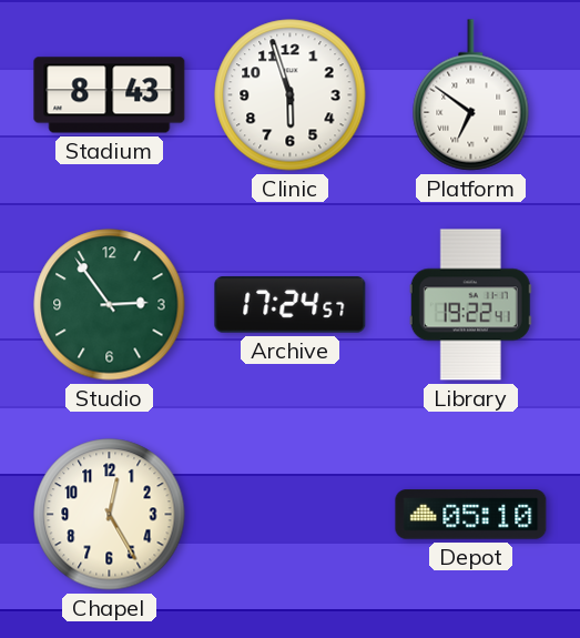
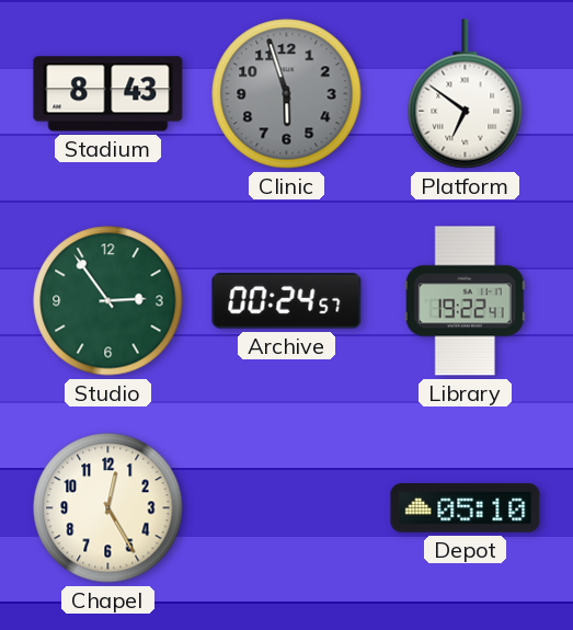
Clinic dial: white -> grey (287, 94)
Archive: 17:24 -> 00:24 (287, 301)
